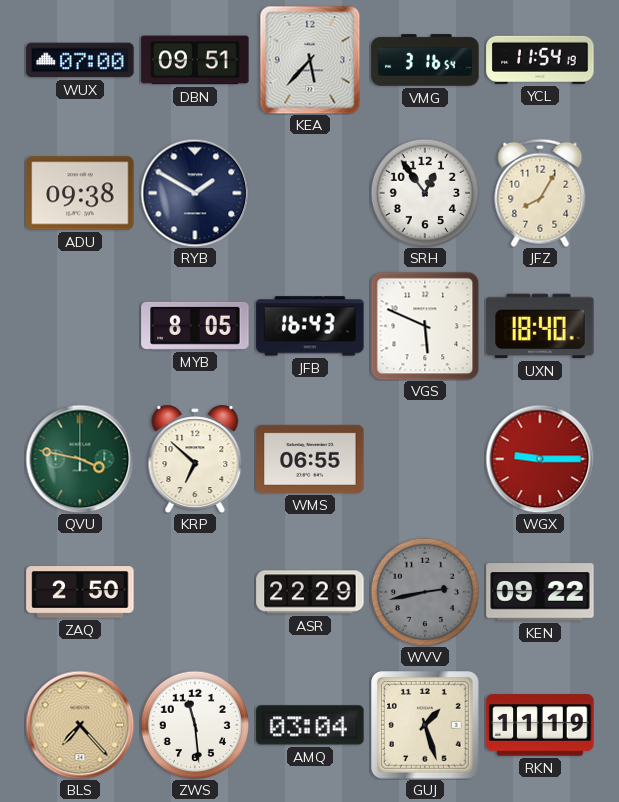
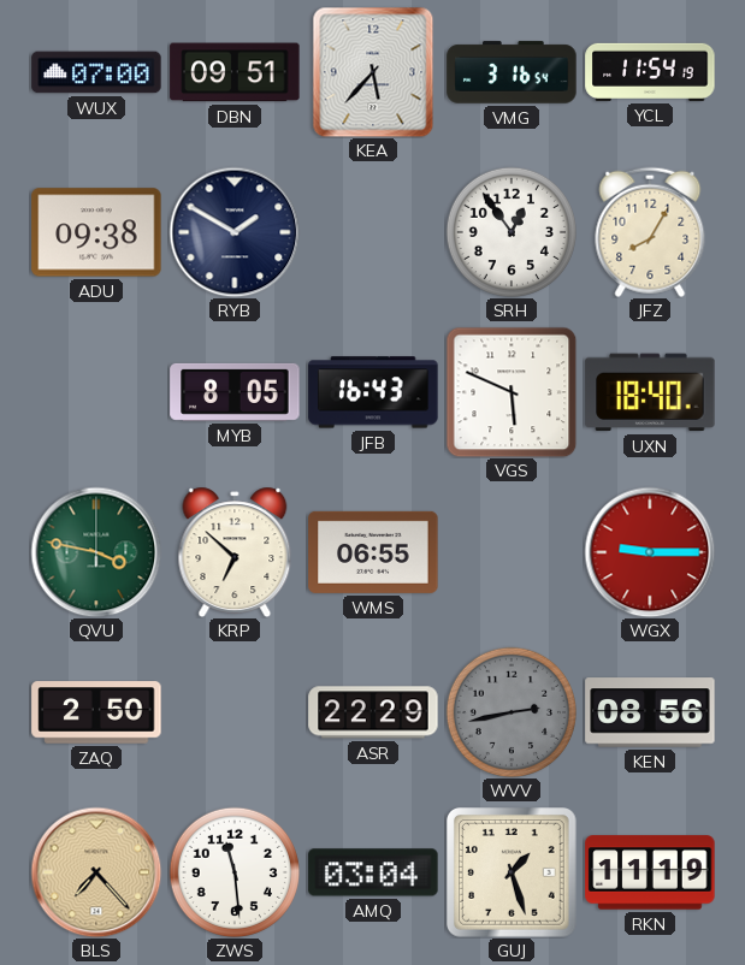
KEN: 09:22 -> 08:56 (650, 712)
